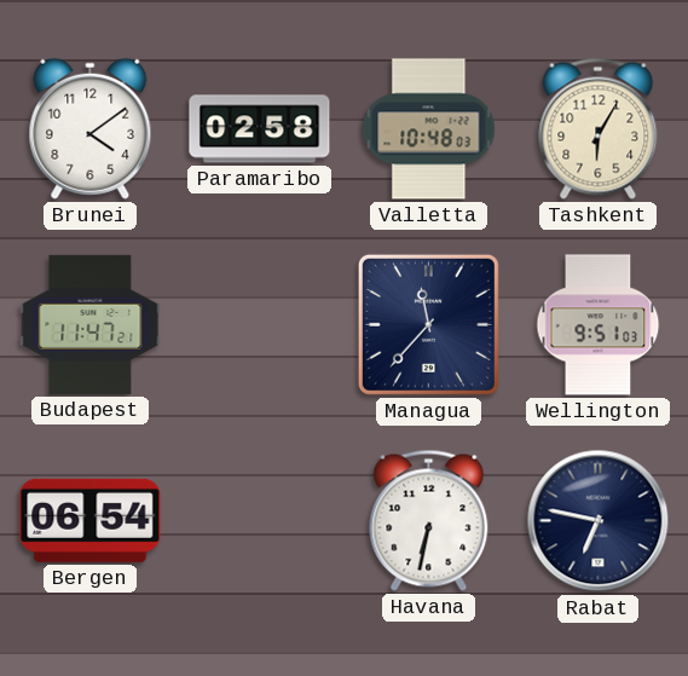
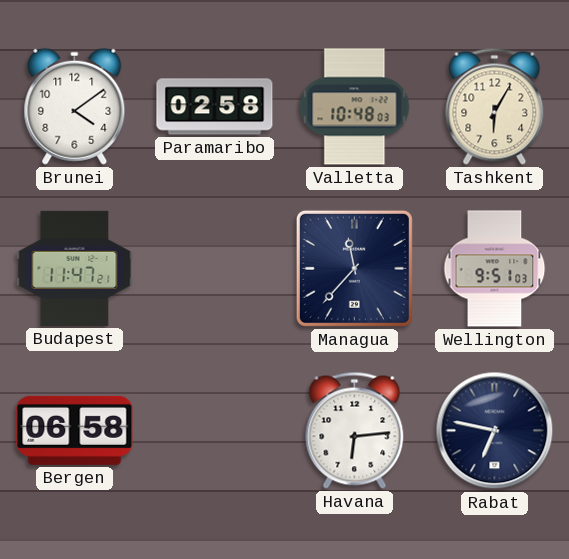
Bergen: 06:54 -> 06:58 (75, 430)
Havana: 6:32 -> 6:14 (355, 430)
